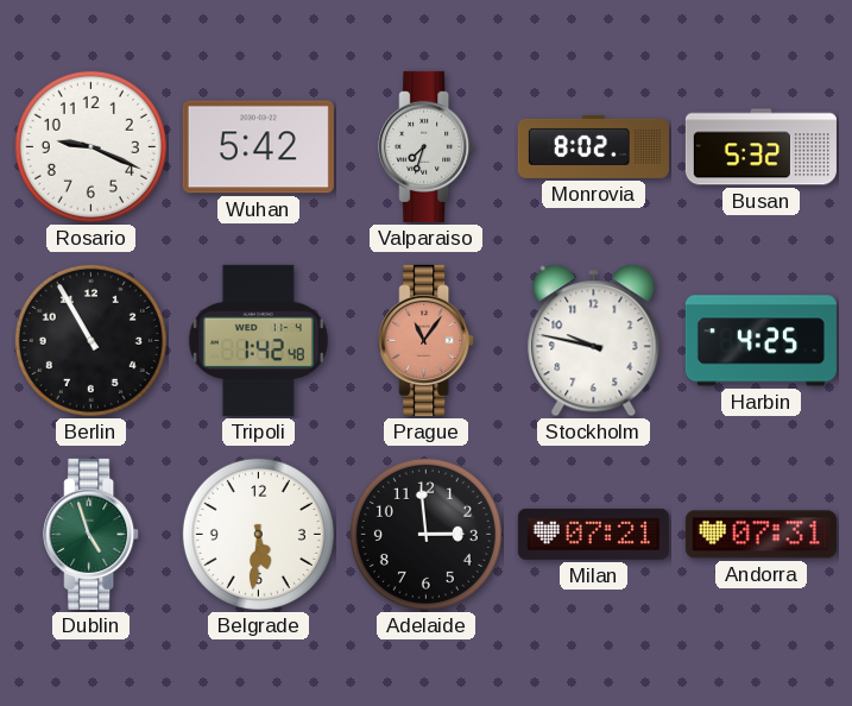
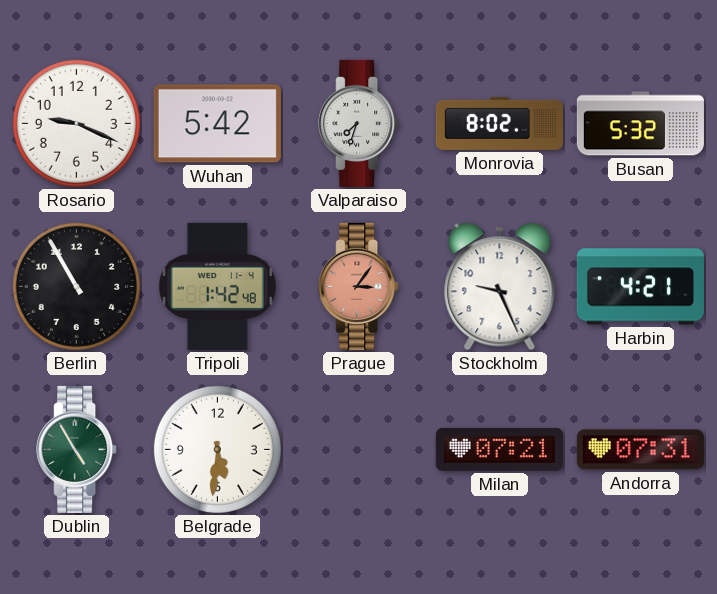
Prague: 11:06 -> 3:06 (359, 286)
Stockholm: 9:47 -> 9:26 (500, 287)
Harbin: 4:25 -> 4:21 (640, 287)
Dublin: 4:57 -> 4:55 (77, 449)
Adelaide: 2:59 -> none (425, 534)
